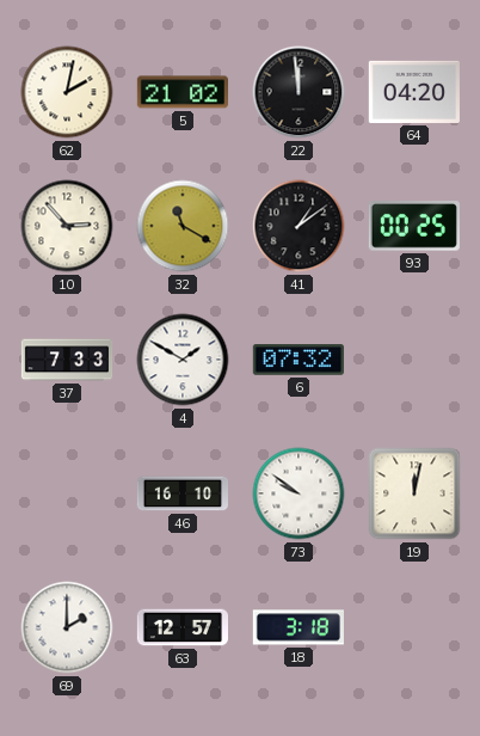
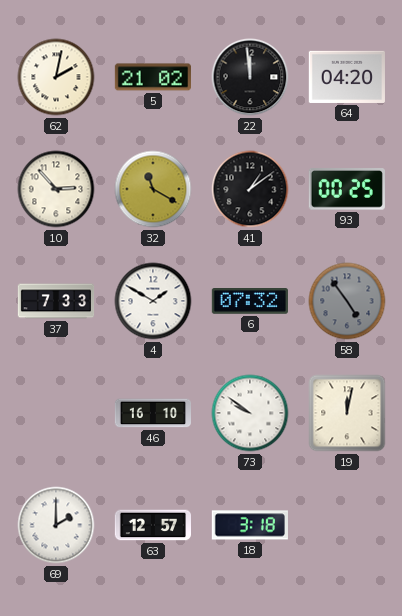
58: none -> 4:54 (347, 301)
